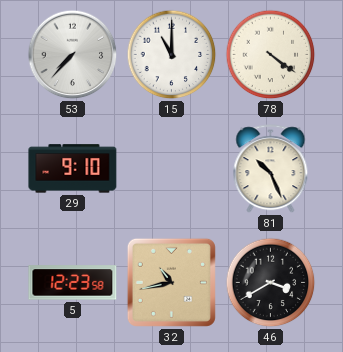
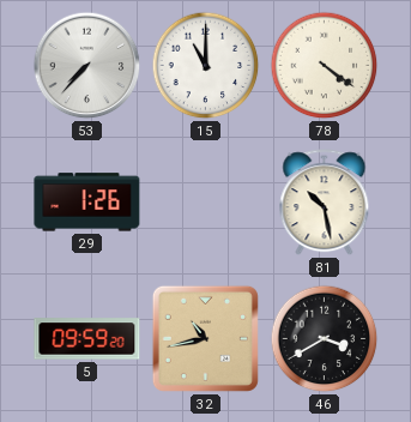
29: 9:10 -> 1:26 (87, 203)
81: 10:26 -> 10:28 (325, 203)
5: 12:23 -> 09:59 (87, 339)
